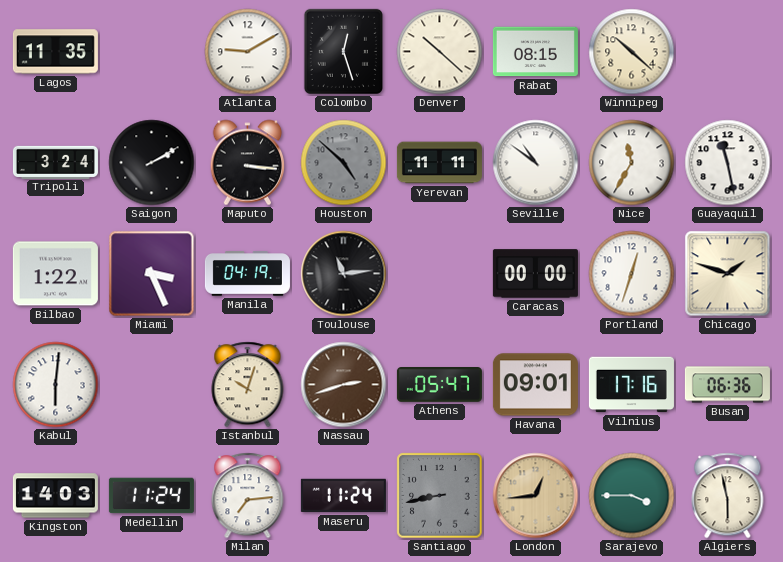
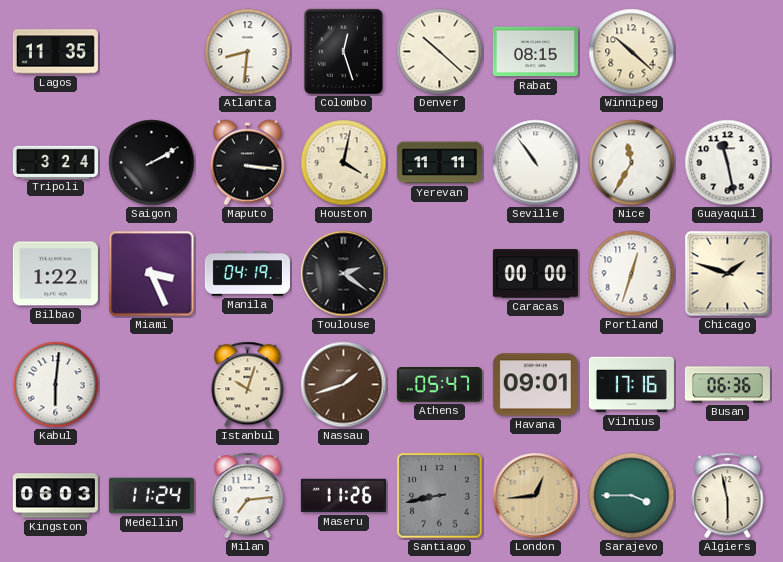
Atlanta: 9:10 -> 8:31 (248, 52)
Houston: 4:52 -> 4:02 (344, 163)
Houston dial: grey -> cream (344, 163)
Seville: 10:51 -> 10:54 (536, 163)
Toulouse: 11:14 -> 2:21 (344, 274)
Nassau: 2:42 -> 1:42 (344, 385)
Kingston: 14:03 -> 06:03 (55, 496)
Maseru: 11:24 -> 11:26 (343, 496)
